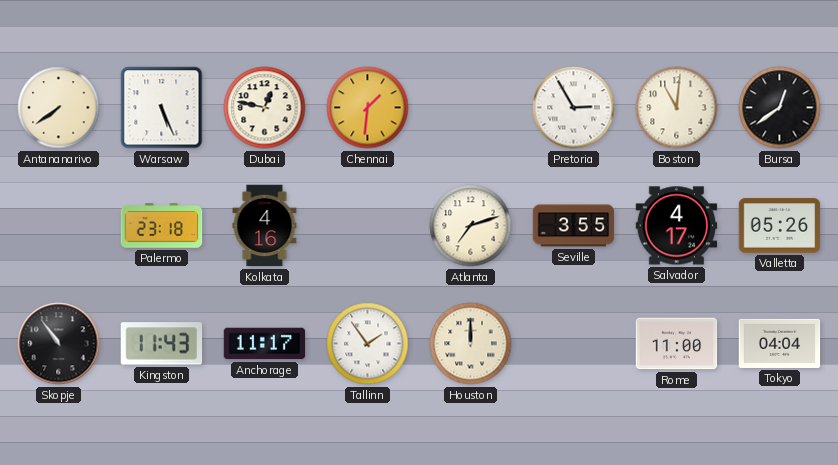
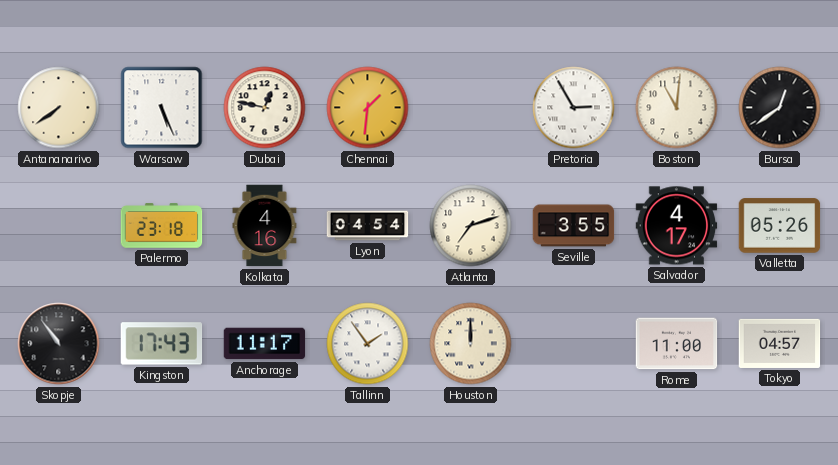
Lyon: none -> 04:54 (368, 226)
Kingston: 11:43 -> 17:43 (162, 344)
Tokyo: 04:04 -> 04:57 (780, 343)
